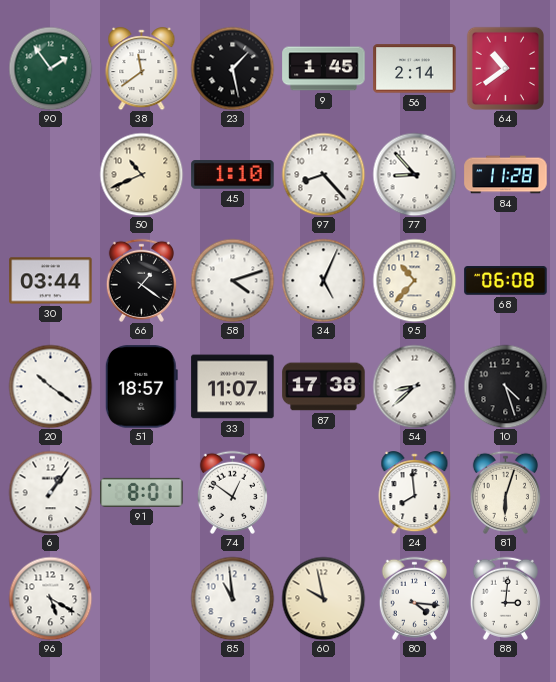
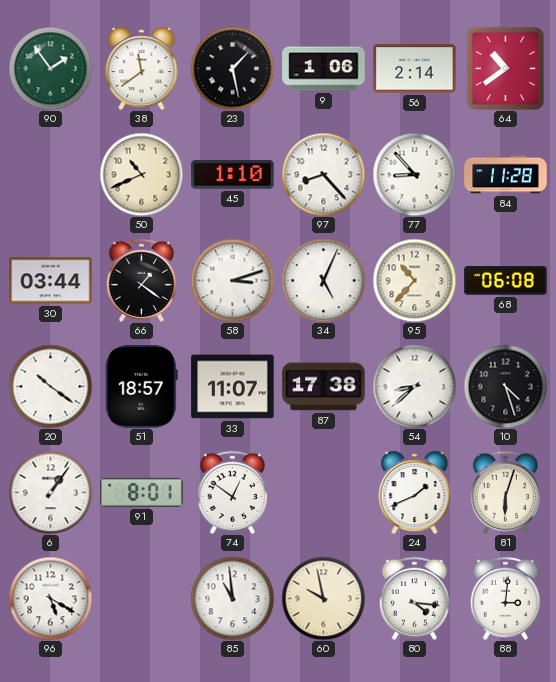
9: 1:45 -> 1:06 (324, 69)
58: 4:12 -> 3:12 (232, 280)
24: 7:59 -> 1:41 (415, 493)
